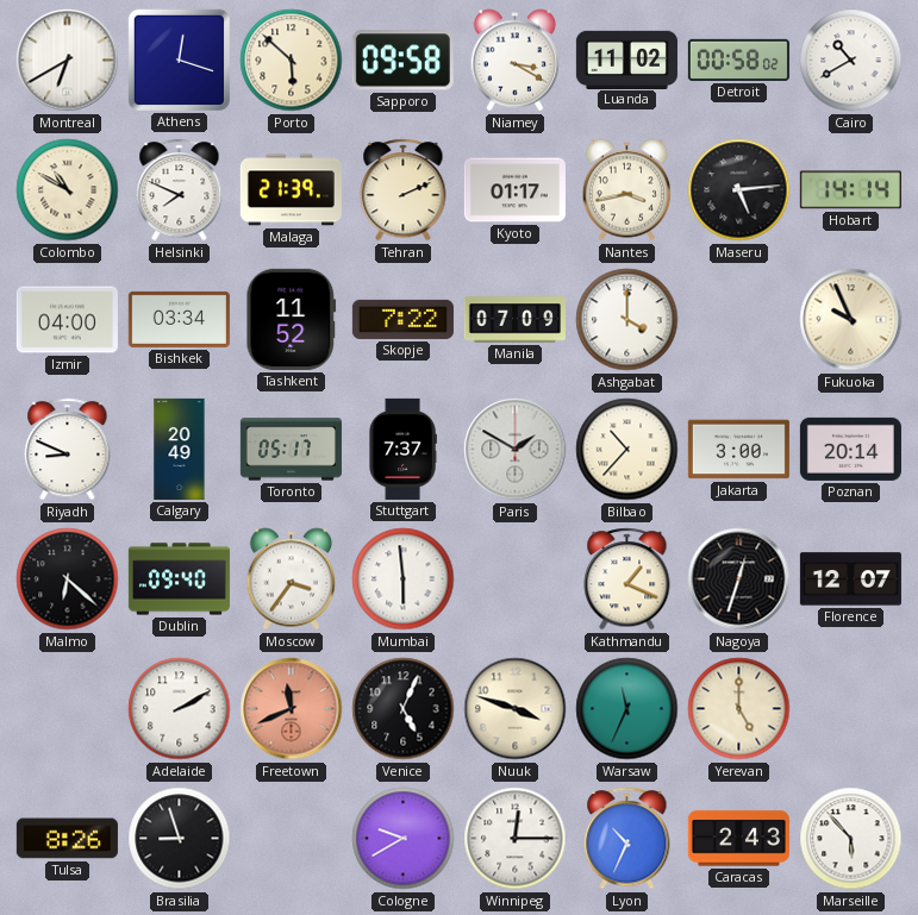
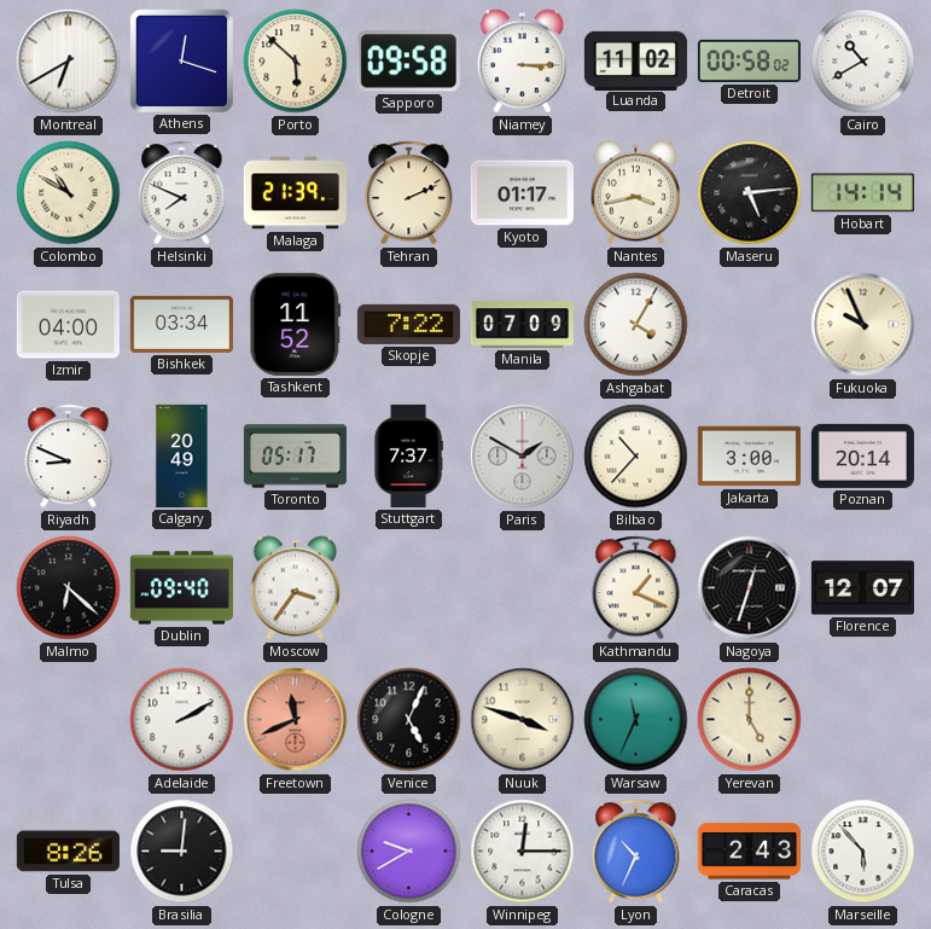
Niamey: 3:20 -> 3:15 (523, 62)
Ashgabat: 4:00 -> 4:05 (636, 325)
Mumbai: 5:59 -> none (404, 579)
Brasilia: 8:57 -> 9:01 (182, 852)
